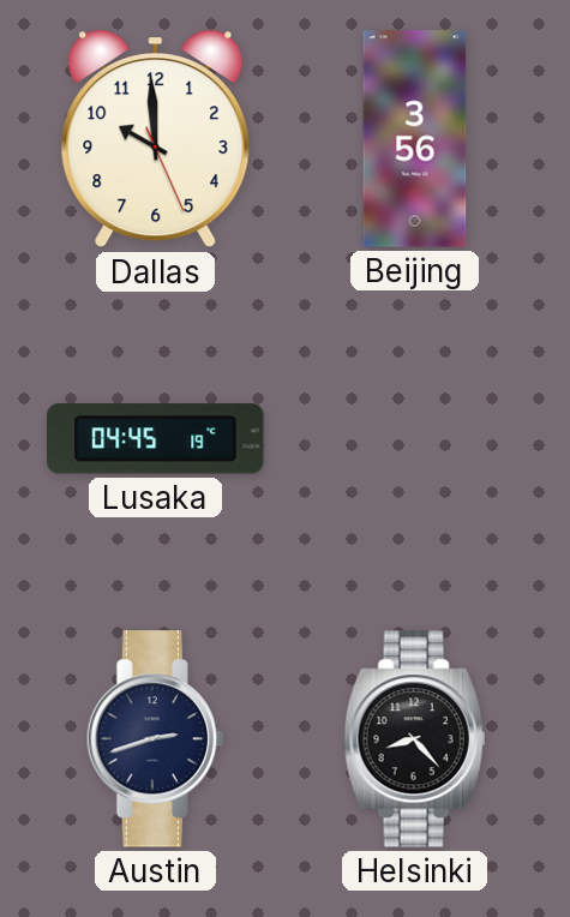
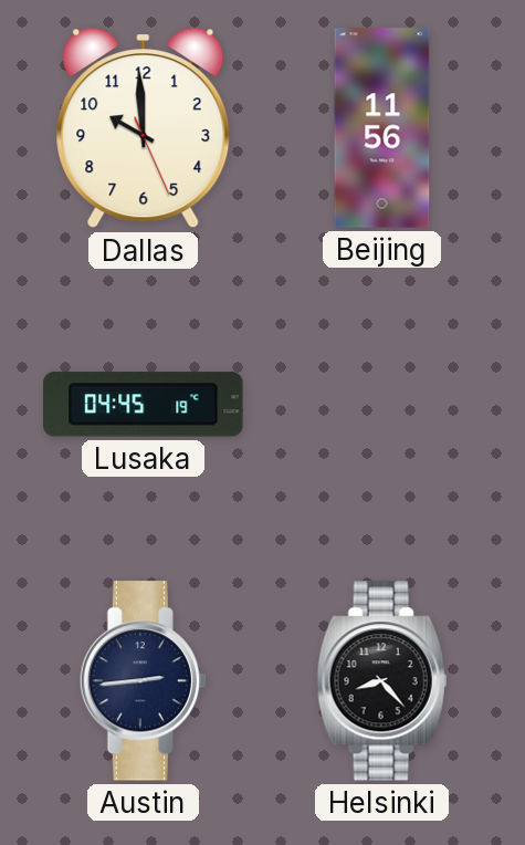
Beijing: 3:56 -> 11:56 (382, 128)
Austin: 2:42 -> 2:44 (143, 681)
